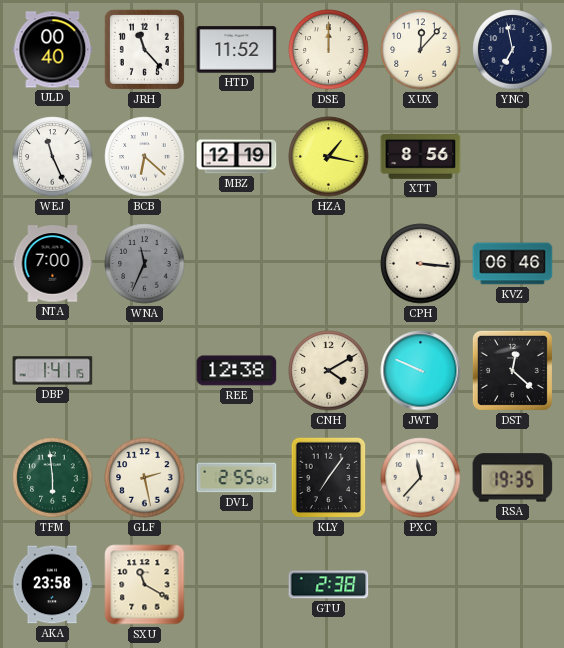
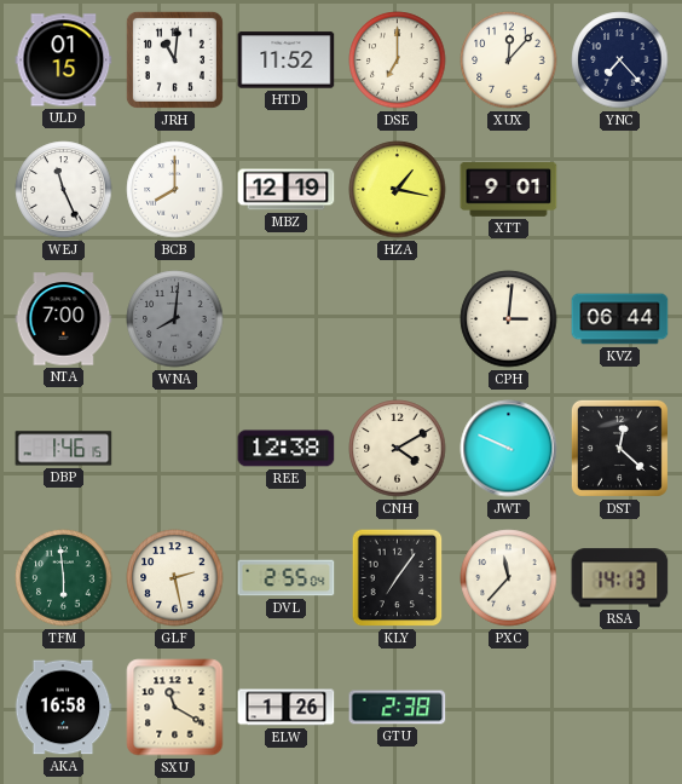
ULD: 00:40 -> 01:15 (64, 60)
JRH: 11:23 -> 11:01 (174, 59)
DSE: 12:00 -> 7:00 (398, 60)
YNC: 6:58 -> 7:23 (620, 60)
BCB: 6:22 -> 8:00 (175, 190)
XTT: 8:56 -> 9:01 (509, 190)
WNA: 11:34 -> 8:01 (175, 319)
CPH: 3:16 -> 3:01 (509, 319)
KVZ: 06:46 -> 06:44 (620, 319)
DBP: 1:41 -> 1:46 (64, 449)
RSA: 19:35 -> 14:13 (620, 578)
AKA: 23:58 -> 16:58 (63, 708)
ELW: none -> 1:26 (287, 708)
